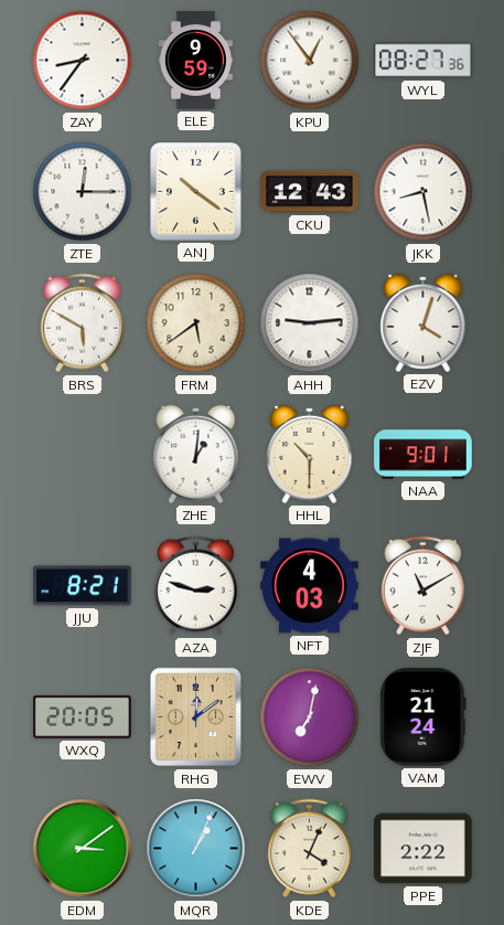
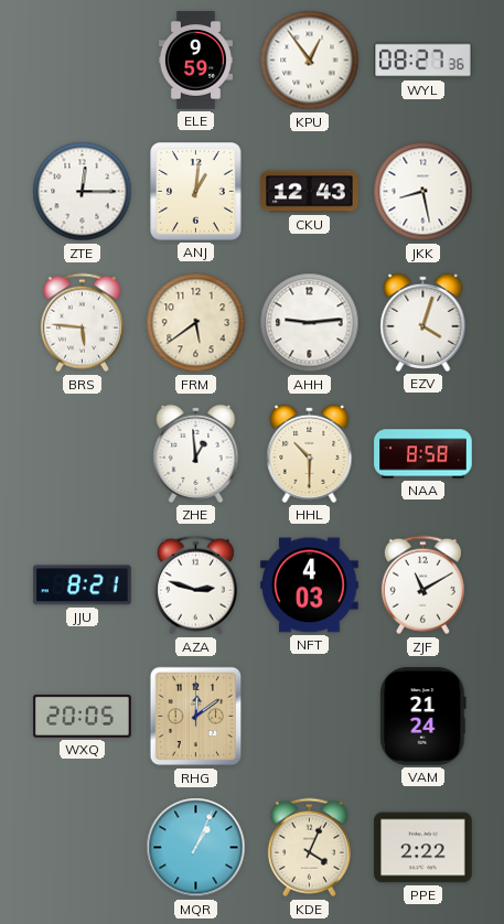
ZAY: 8:36 -> none (83, 61)
ANJ: 10:21 -> 1:01 (196, 192)
BRS: 5:50 -> 5:46 (82, 323)
ZHE: 1:01 -> 12:59 (196, 453)
NAA: 9:01 -> 8:58 (423, 454)
EWV: 7:02 -> none (310, 717)
EDM: 3:09 -> none (83, 849)
